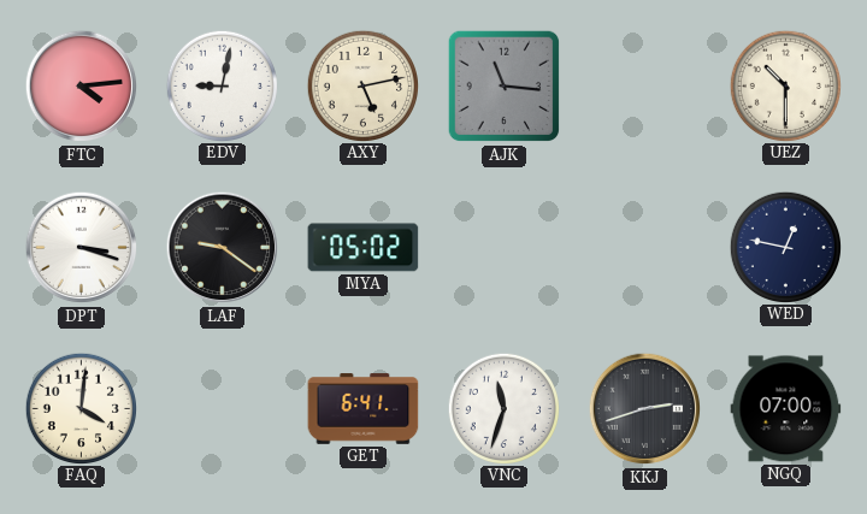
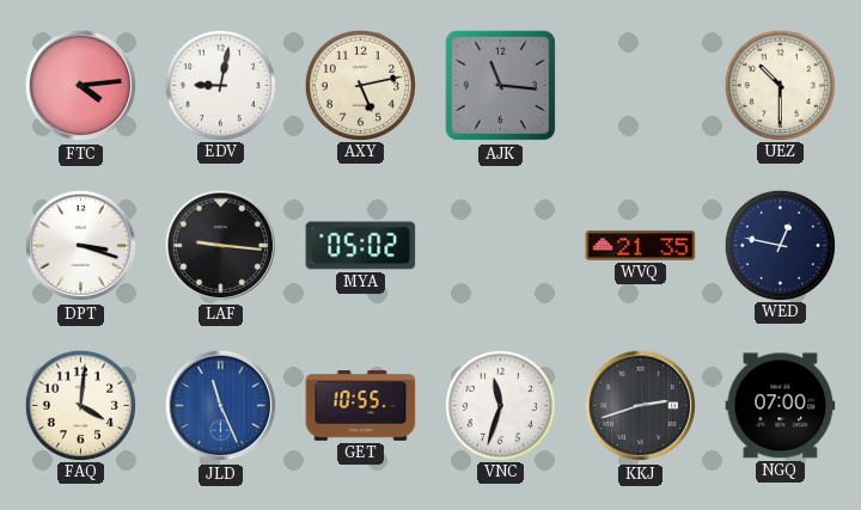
LAF: 9:21 -> 9:16 (221, 246)
WVQ: none -> 21:35 (641, 246)
JLD: none -> 11:26 (221, 406)
GET: 6:41 -> 10:55 (361, 406)
